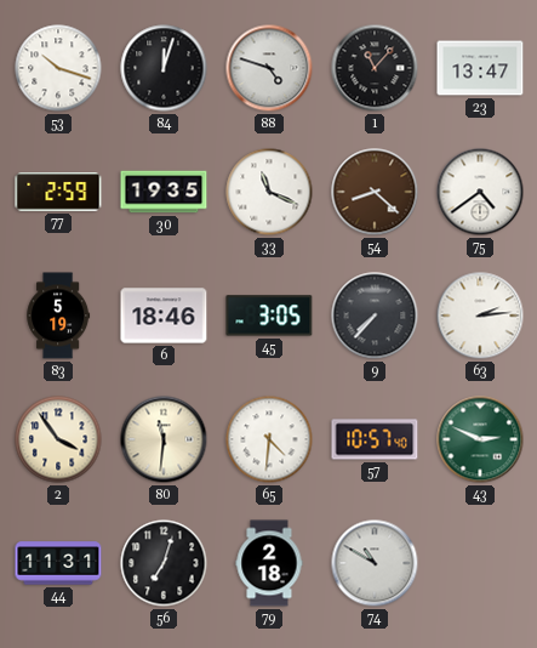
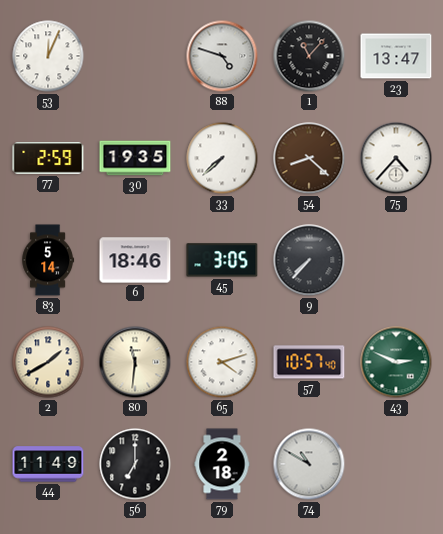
53: 10:18 -> 12:04 (48, 56)
84: 12:03 -> none (164, 68)
33: 11:19 -> 7:38 (222, 158)
75: 4:39 -> 4:37 (396, 158)
83: 5:19 -> 5:14 (48, 260)
63: 2:14 -> none (480, 316)
2: 3:54 -> 1:40 (48, 362)
65: 4:31 -> 4:12 (222, 362)
44: 11:31 -> 11:49 (48, 464)
56: 7:03 -> 7:00 (135, 464)
